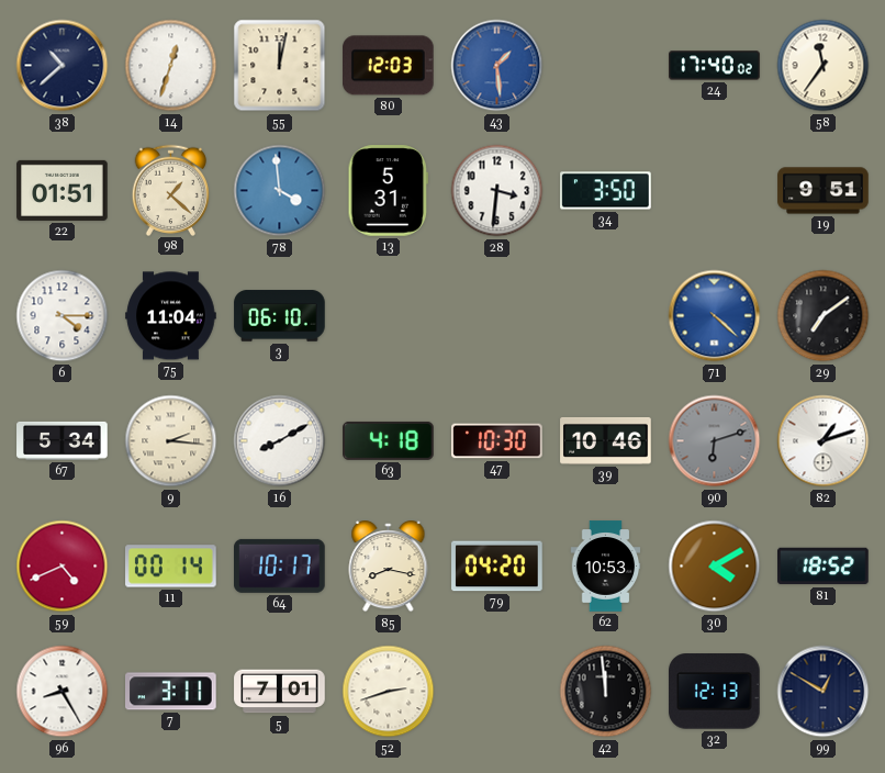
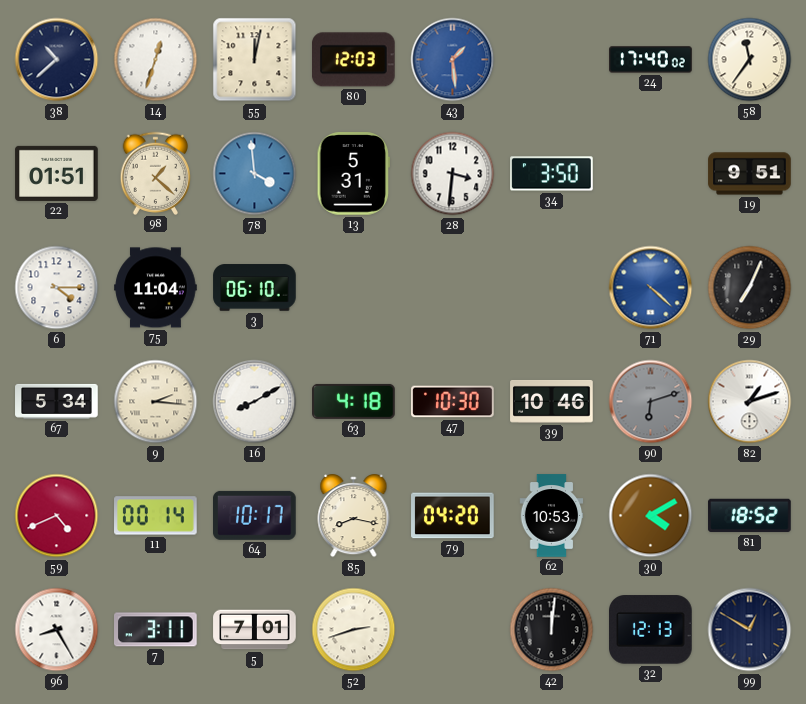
29: 7:09 -> 7:04 (750, 288)
42: 11:59 -> 12:01 (552, 630)
